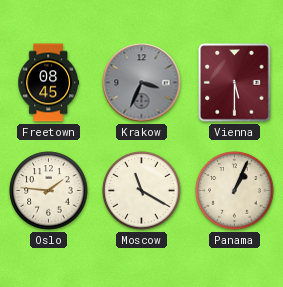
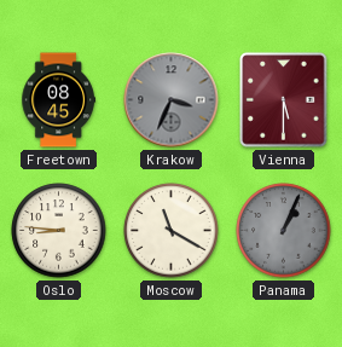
Oslo: 1:46 -> 8:46 (59, 231)
Panama dial: cream -> grey (284, 231)
